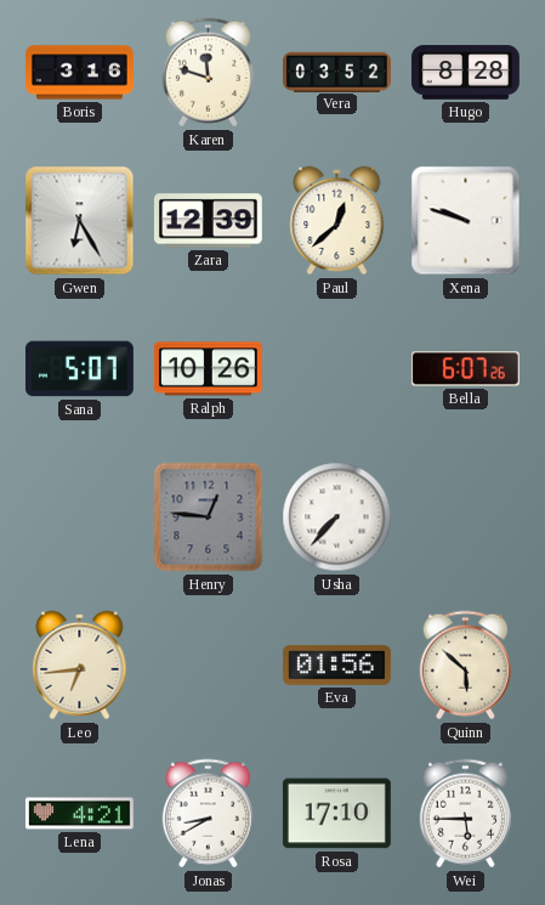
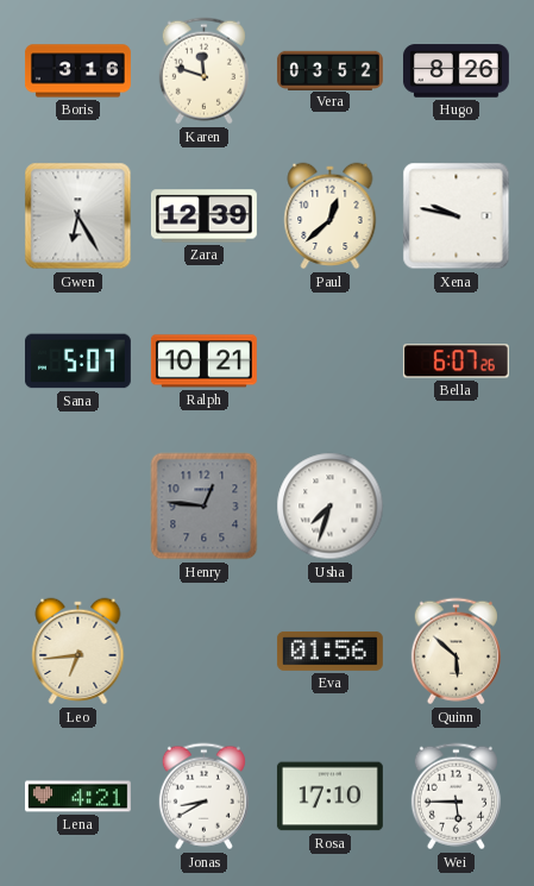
Hugo: 8:28 -> 8:26 (456, 71)
Xena: 9:48 -> 9:47 (457, 216)
Ralph: 10:26 -> 10:21 (203, 362)
Usha: 7:37 -> 7:33 (331, 507)
